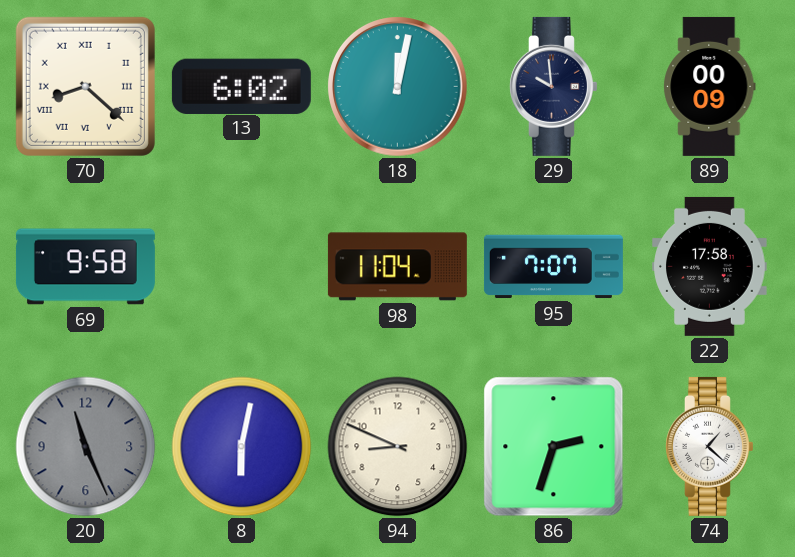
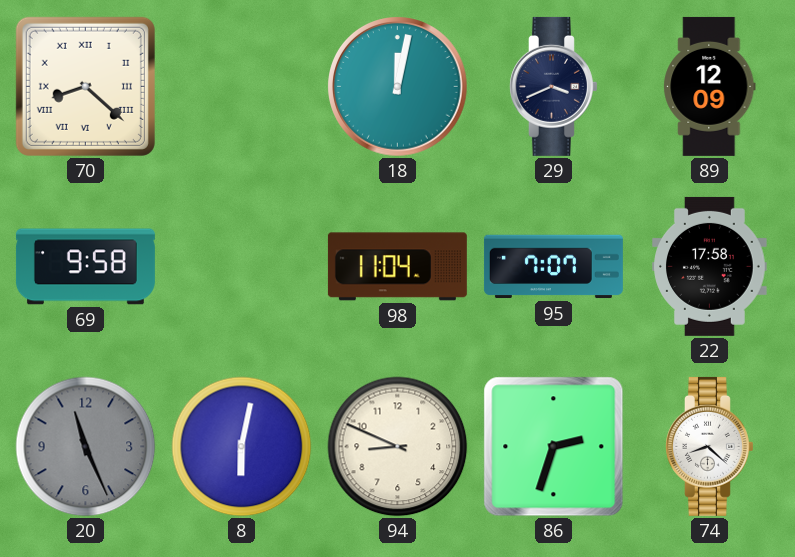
13: 6:02 -> none (241, 86)
29: 9:59 -> 3:41 (554, 86)
89: 00:09 -> 12:09 (710, 86)
74: 1:22 -> 8:22 (710, 446)
